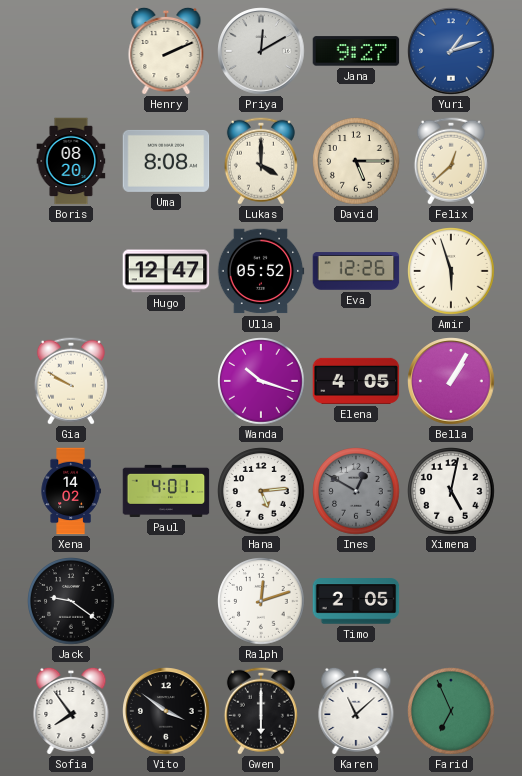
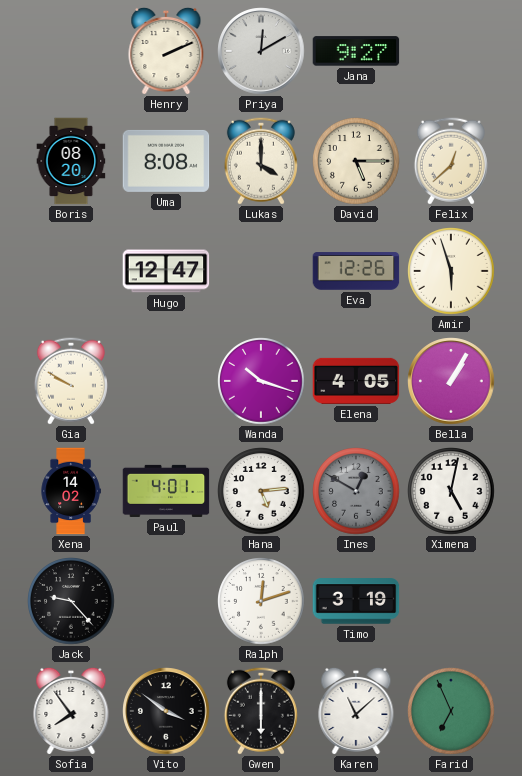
Yuri: 1:12 -> none (451, 51)
Ulla: 05:52 -> none (261, 271)
Jack: 9:21 -> 9:23 (71, 601)
Timo: 2:05 -> 3:19 (356, 601)
